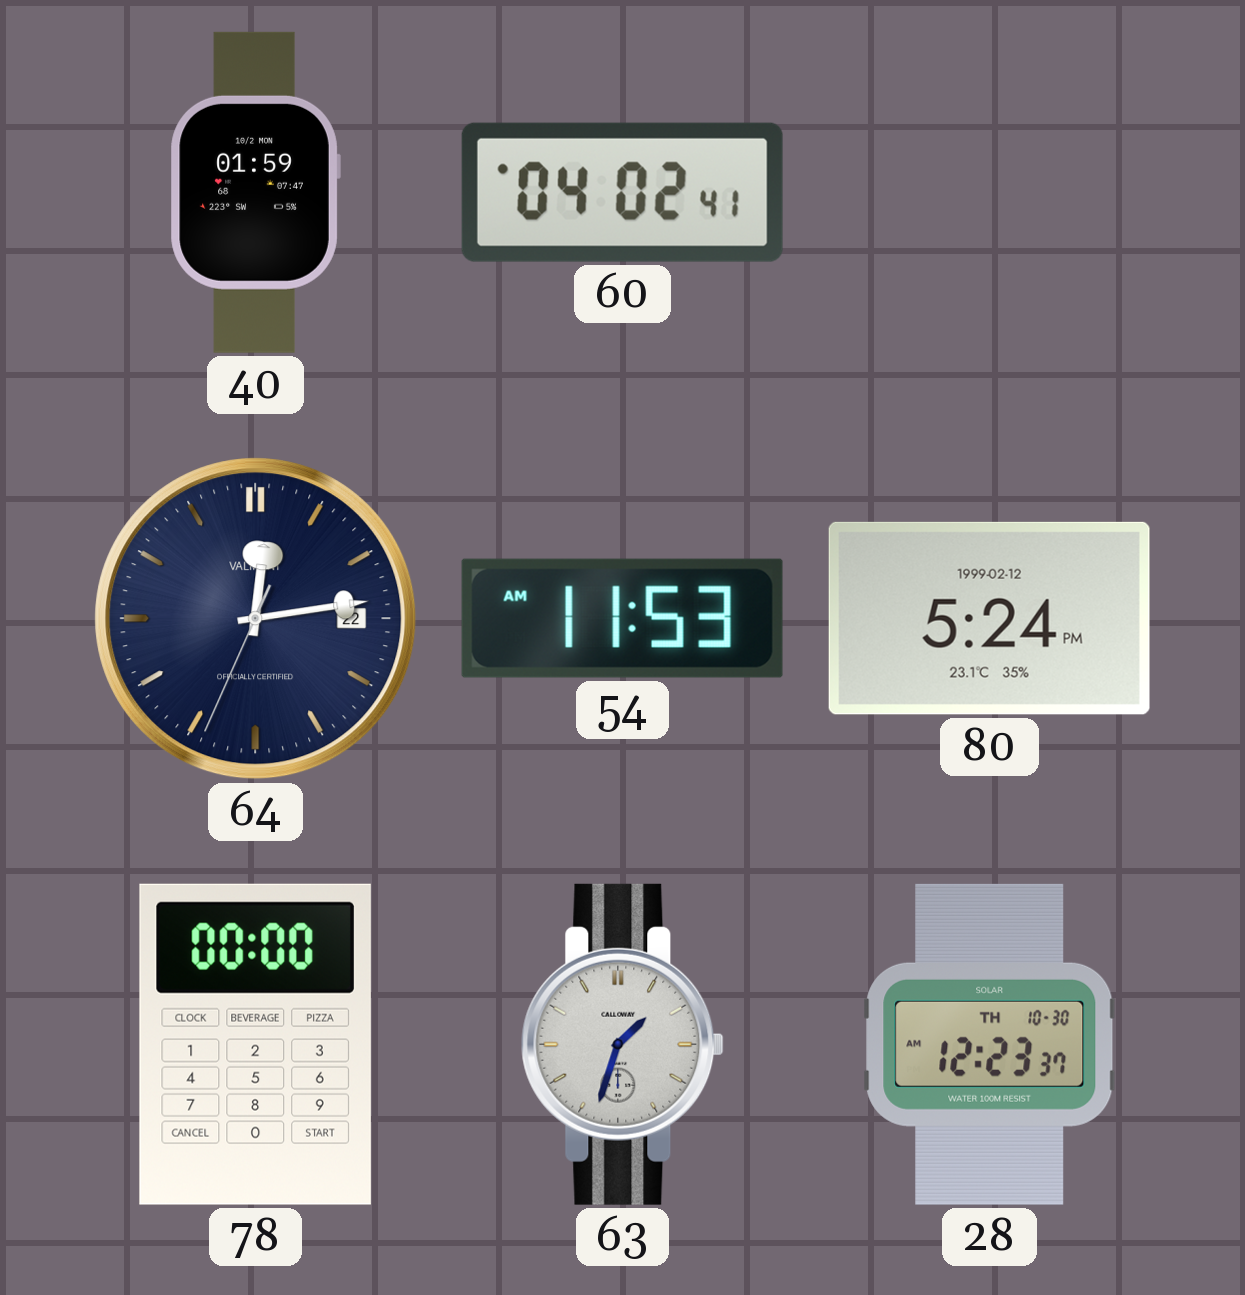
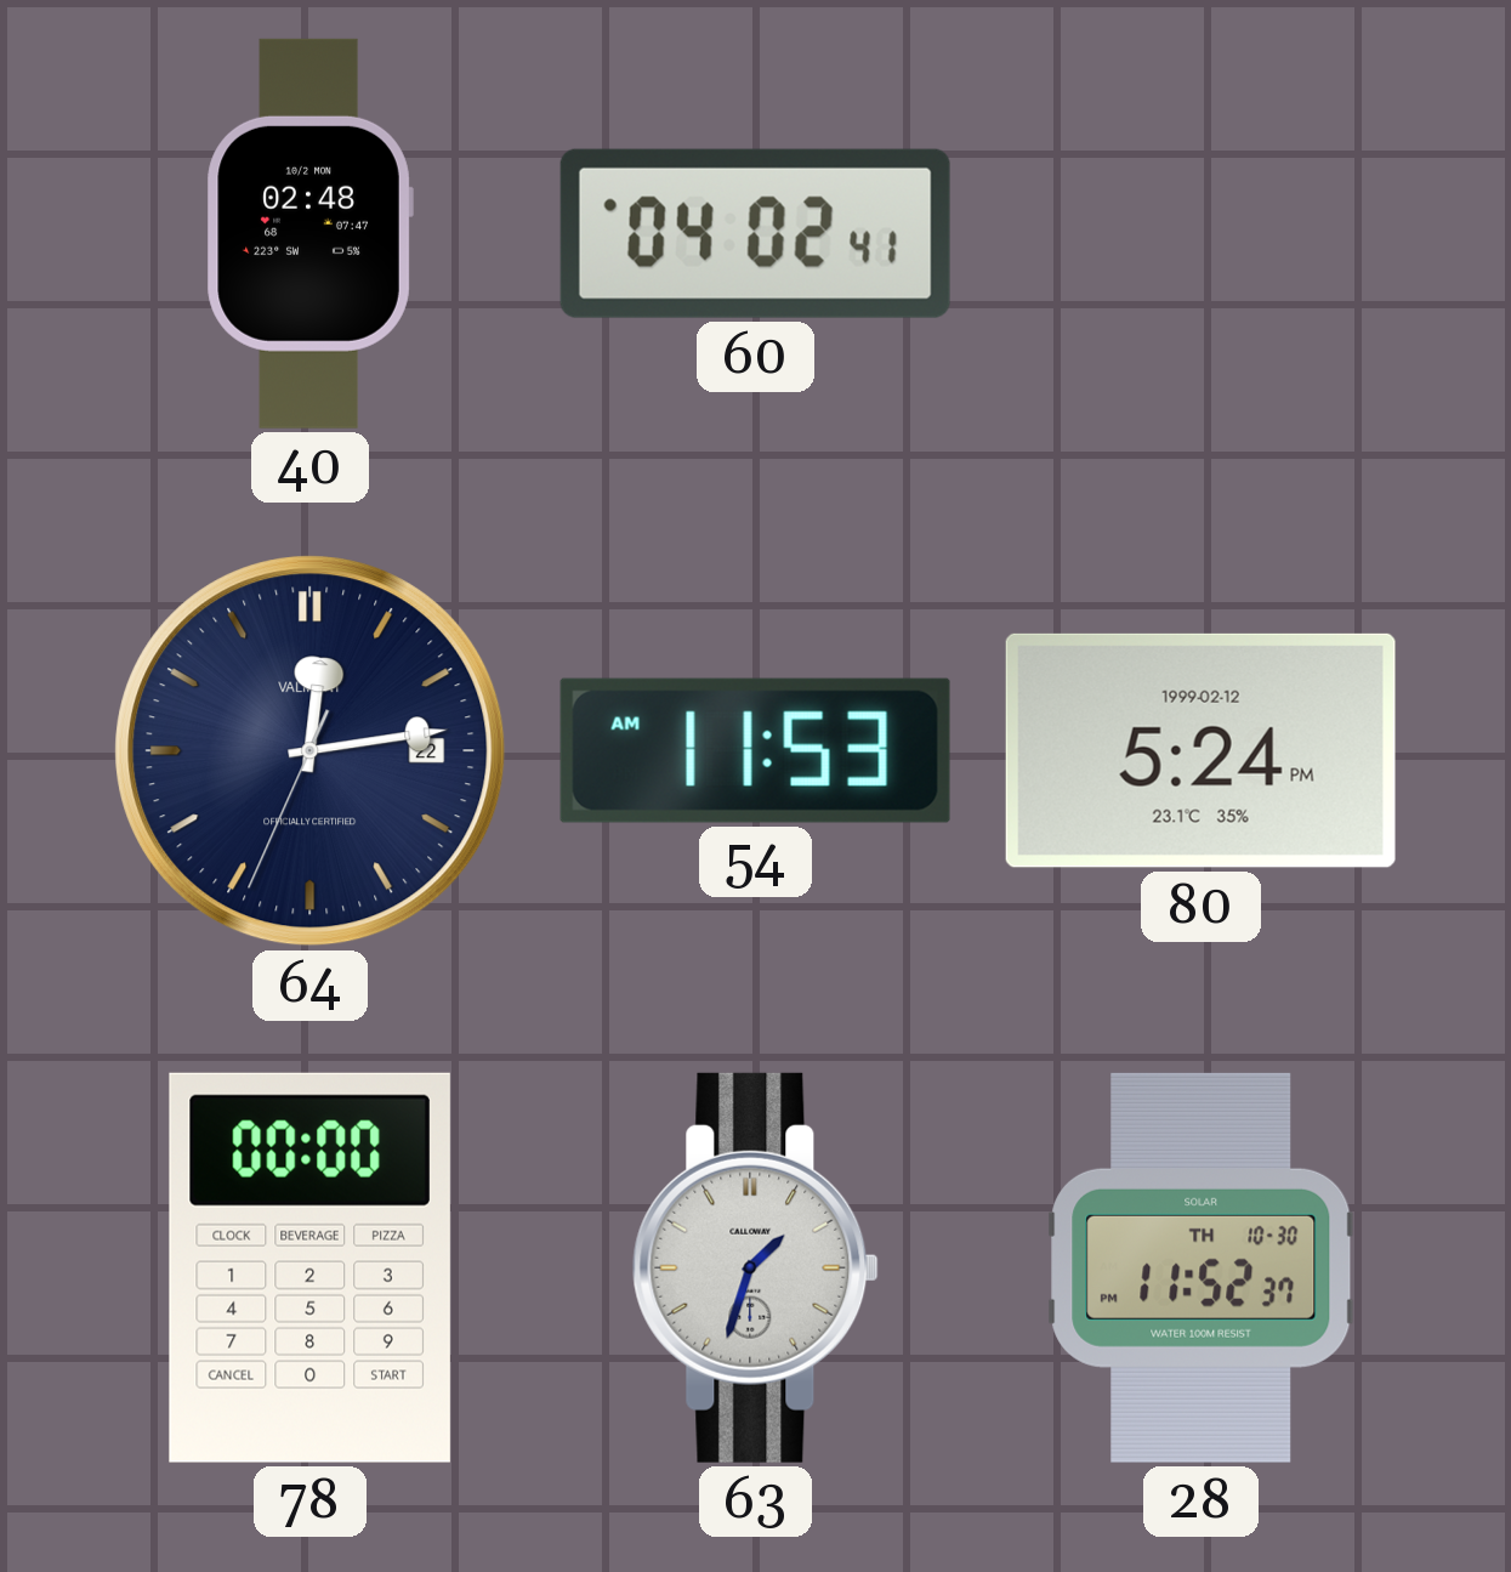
40: 01:59 -> 02:48 (309, 233)
28: 12:23 -> 11:52 (1202, 1267)
